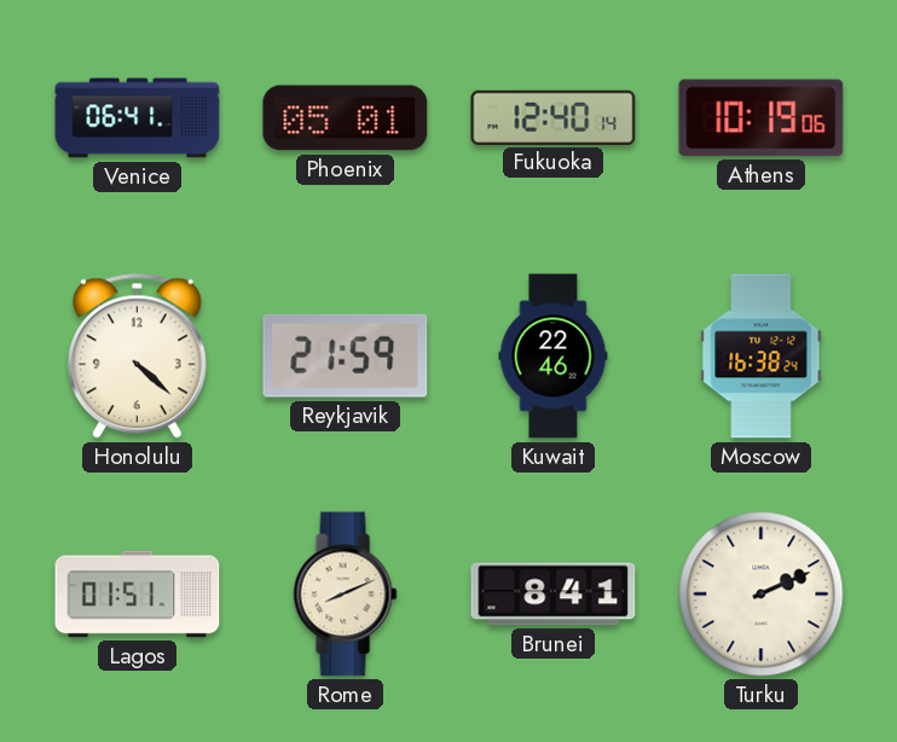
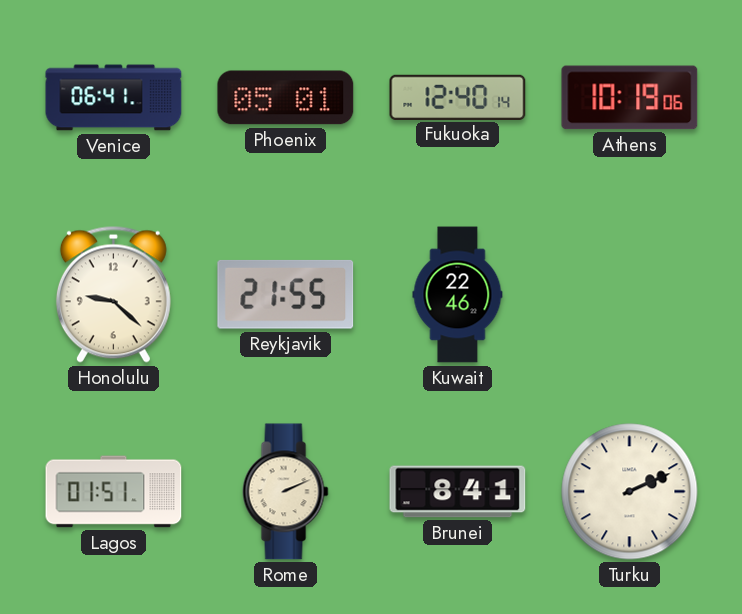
Honolulu: 4:22 -> 9:22 (113, 294)
Reykjavik: 21:59 -> 21:55 (286, 294)
Moscow: 16:38 -> none (762, 356)
Rome: 8:11 -> 2:11 (286, 492)
